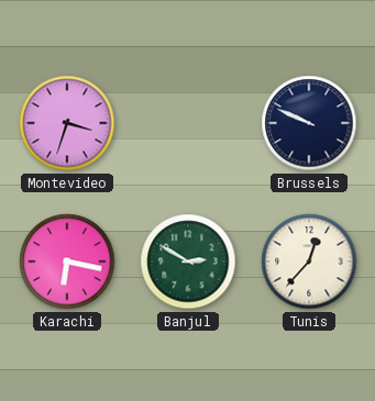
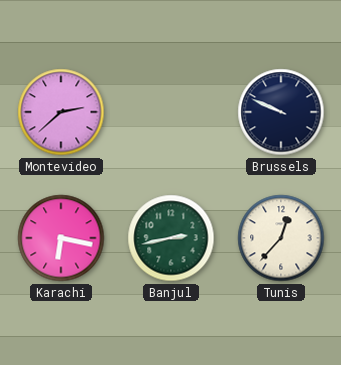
Montevideo: 3:33 -> 2:38 (61, 112)
Banjul: 2:50 -> 2:43 (171, 238)
